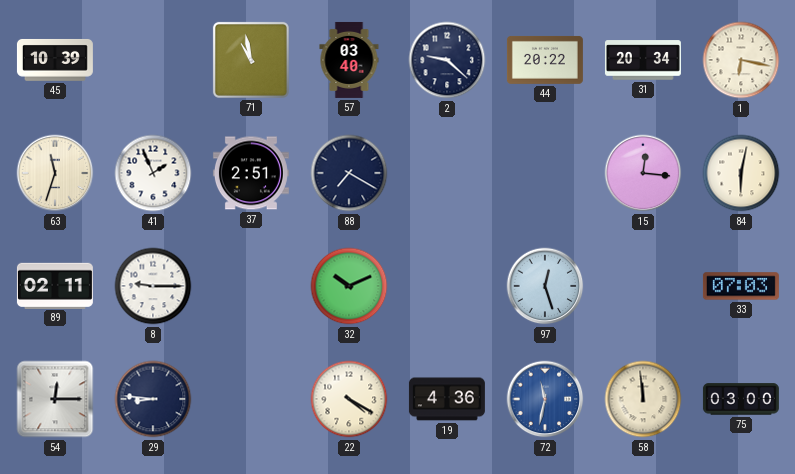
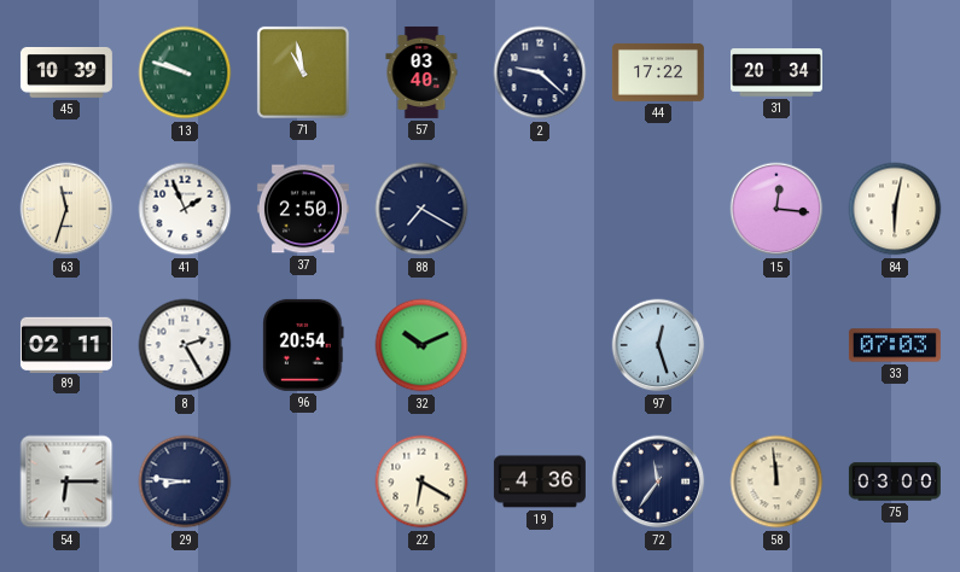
13: none -> 9:48 (185, 72)
44: 20:22 -> 17:22 (658, 72)
1: 6:17 -> none (741, 60)
37: 2:51 -> 2:50 (303, 209)
8: 9:15 -> 2:25 (185, 345)
96: none -> 20:54 (303, 345)
54: 12:15 -> 6:15 (66, 481)
22: 4:20 -> 6:20 (421, 481)
72: 11:32 -> 11:36 (658, 481)
72 dial: blue -> navy (658, 481)
